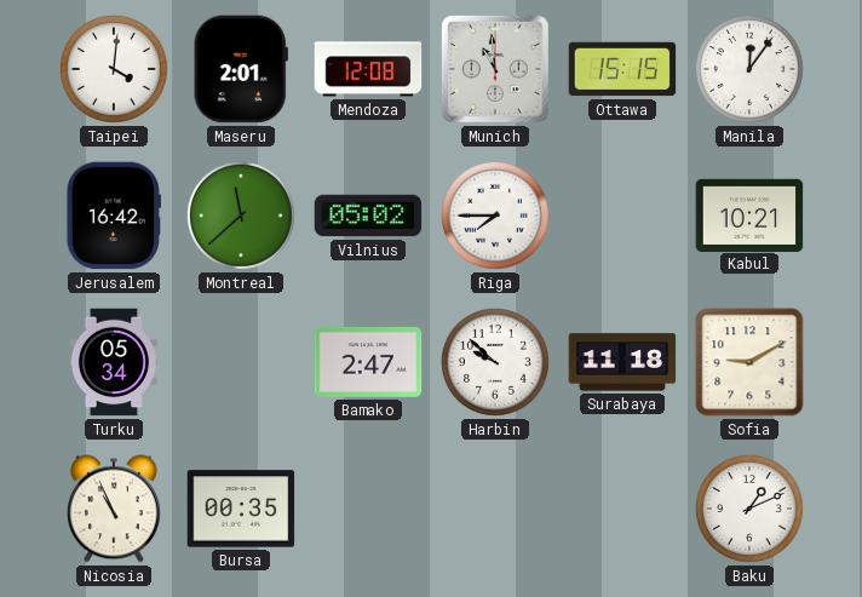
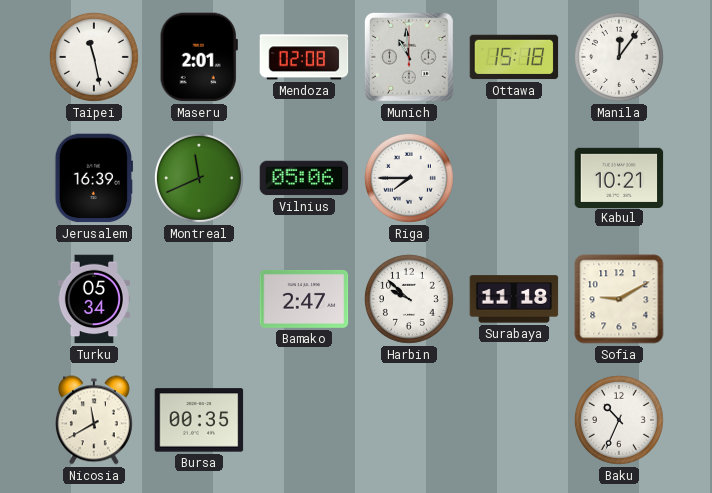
Taipei: 4:01 -> 11:28 (94, 57)
Mendoza: 12:08 -> 02:08 (304, 57)
Ottawa: 15:15 -> 15:18 (514, 57)
Jerusalem: 16:42 -> 16:39 (93, 178)
Montreal: 11:38 -> 11:41 (199, 178)
Vilnius: 05:02 -> 05:06 (304, 178)
Nicosia: 10:56 -> 11:40 (94, 420)
Baku: 1:11 -> 10:34 (619, 420)
